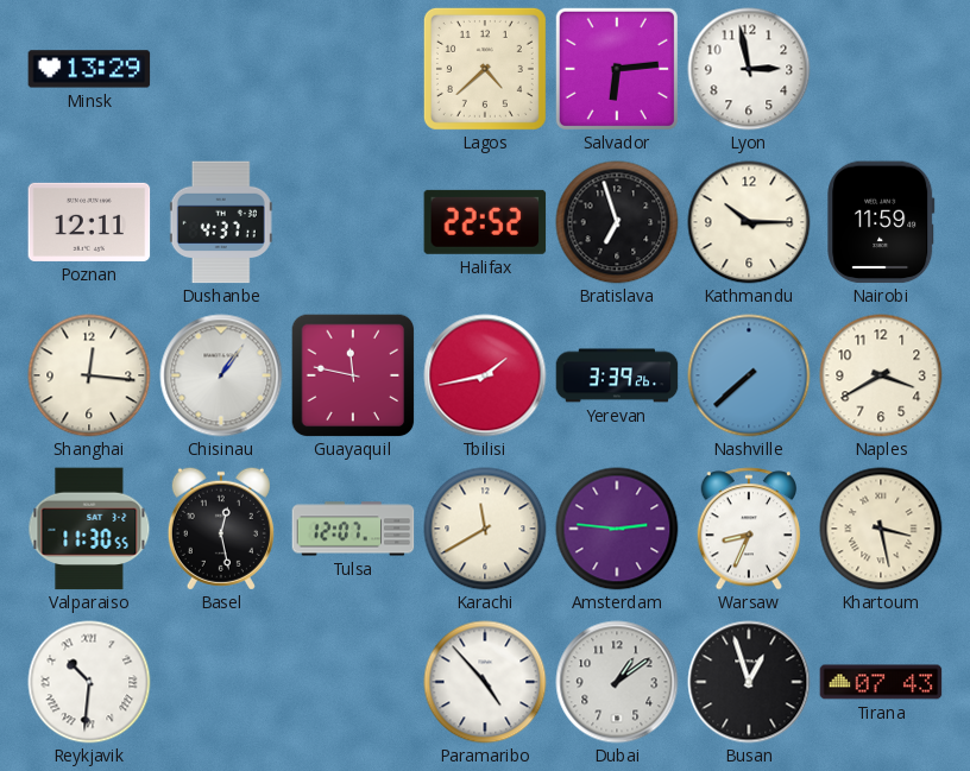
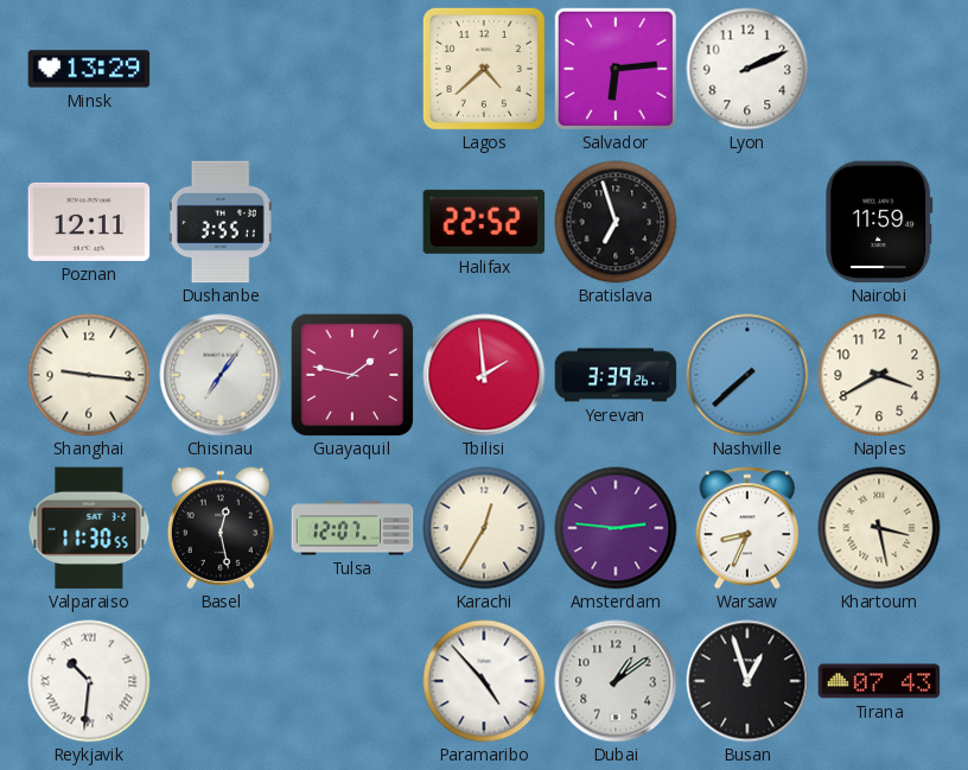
Lyon: 2:58 -> 2:11 (747, 69)
Dushanbe: 4:37 -> 3:55 (221, 222)
Kathmandu: 10:15 -> none (749, 222)
Shanghai: 12:16 -> 9:16 (89, 375)
Chisinau: 1:06 -> 7:06 (221, 375)
Guayaquil: 11:47 -> 1:47 (352, 375)
Tbilisi: 1:43 -> 1:59 (484, 375)
Karachi: 11:40 -> 12:35 (484, 528)
